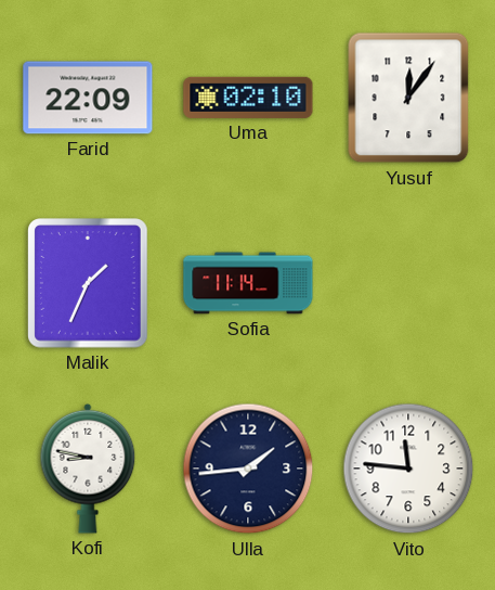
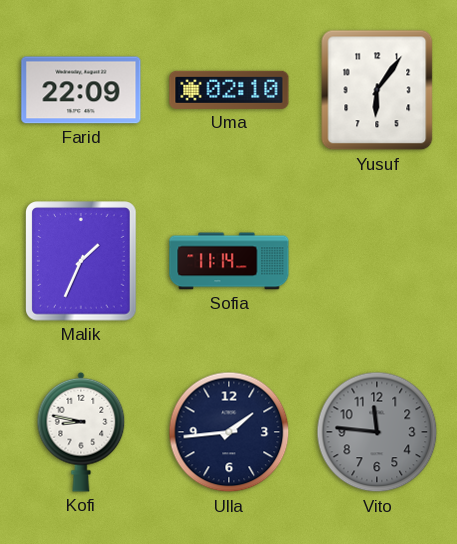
Yusuf: 12:06 -> 6:06 (377, 90)
Vito dial: white -> grey (377, 432)
